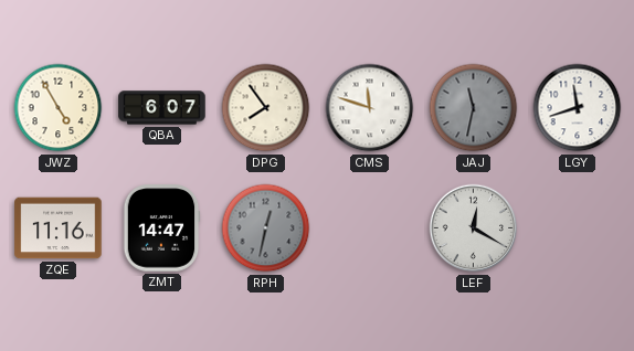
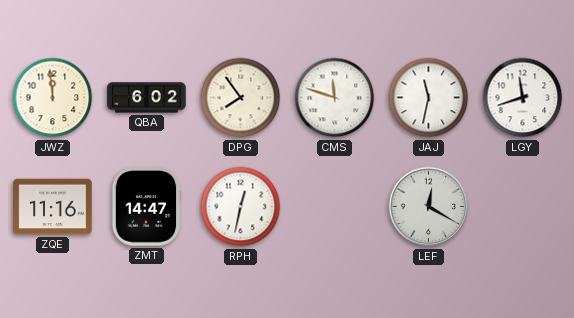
JWZ: 4:55 -> 11:59 (53, 98)
QBA: 6:07 -> 6:02 (147, 98)
JAJ dial: grey -> white (429, 98)
RPH dial: grey -> white (241, 207)
